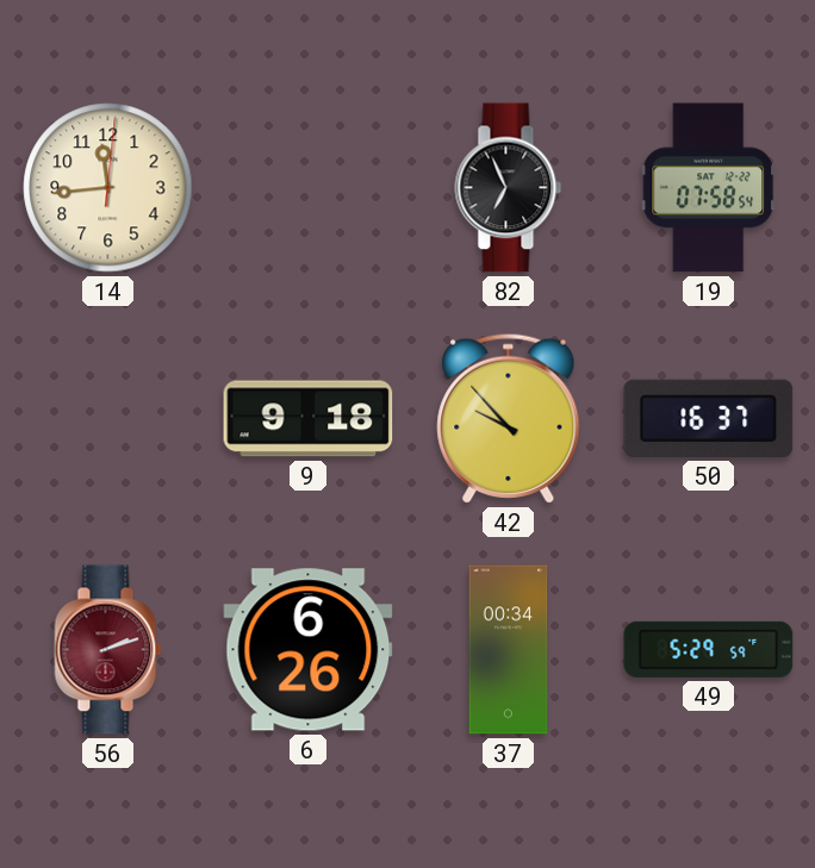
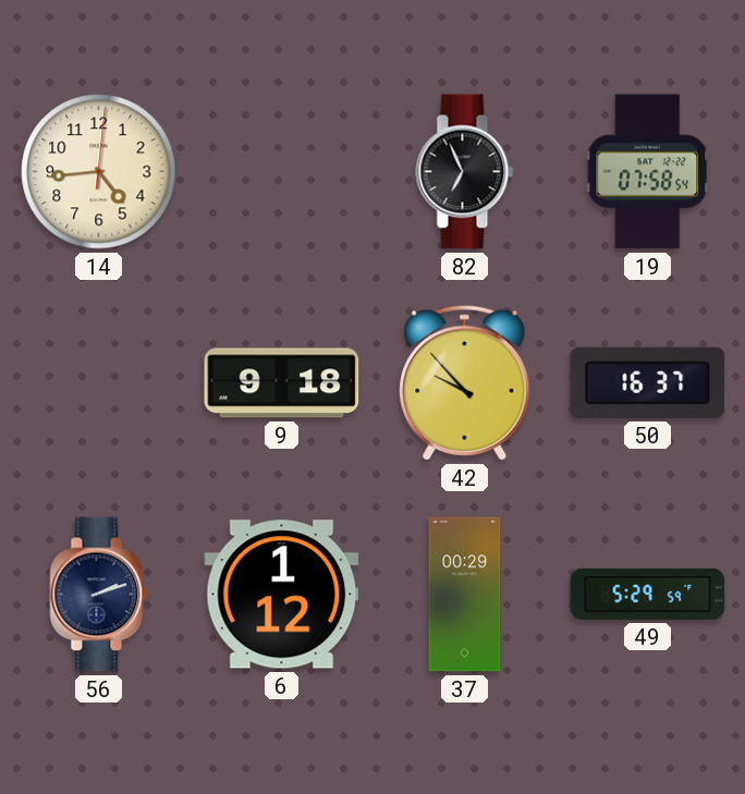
14: 11:44 -> 4:44 (99, 172)
56 dial: burgundy -> navy (99, 595)
6: 6:26 -> 1:12 (282, 595)
37: 00:34 -> 00:29 (465, 595)
